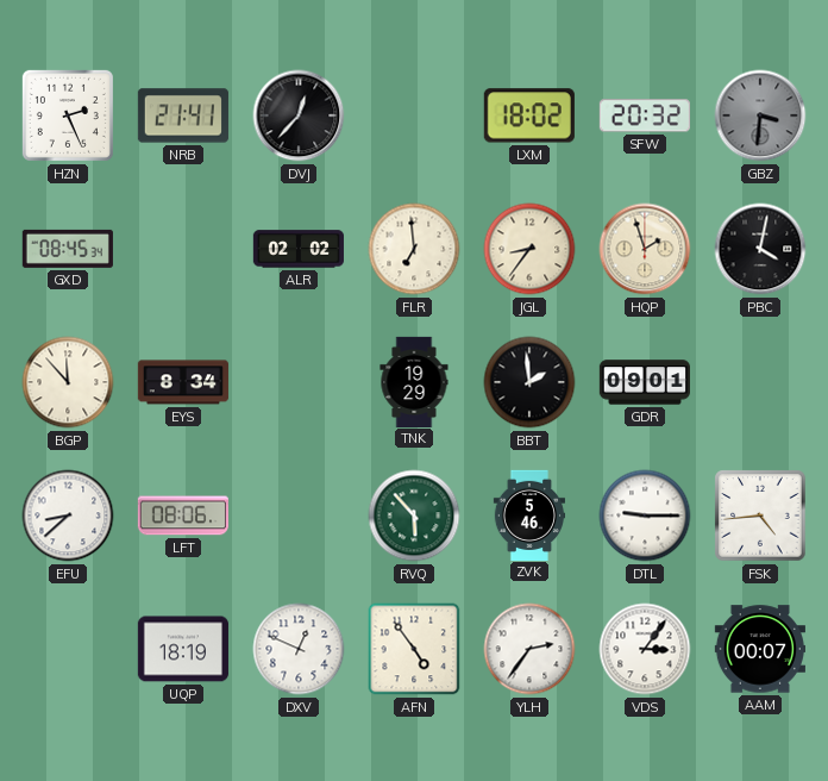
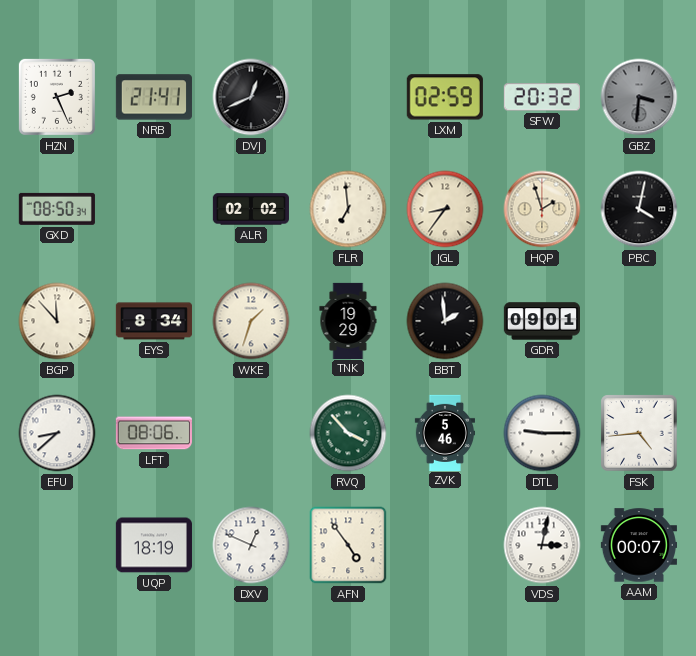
DVJ: 12:37 -> 12:41 (251, 97)
LXM: 18:02 -> 02:59 (445, 97)
GXD: 08:45 -> 08:50 (57, 209)
WKE: none -> 1:33 (251, 321)
RVQ: 5:53 -> 3:53 (348, 433)
YLH: 2:36 -> none (529, 649)
VDS: 3:06 -> 3:02 (542, 545)
